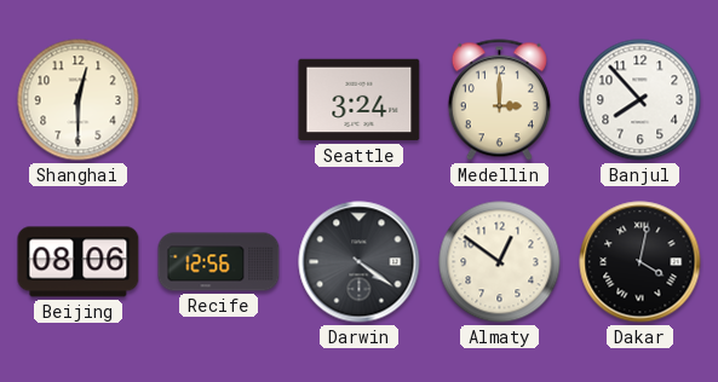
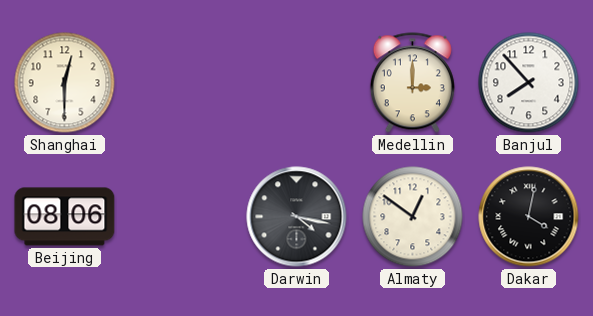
Seattle: 3:24 -> none (360, 100)
Recife: 12:56 -> none (219, 262)
Darwin: 4:21 -> 4:17 (297, 217)
